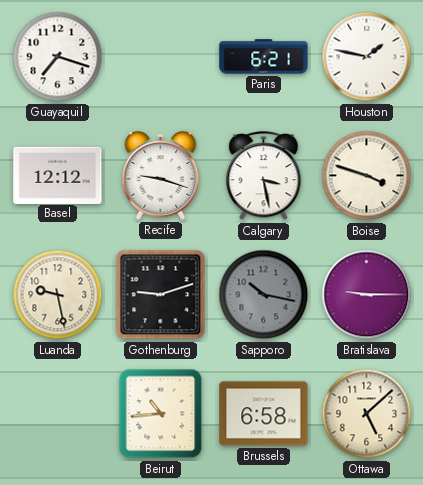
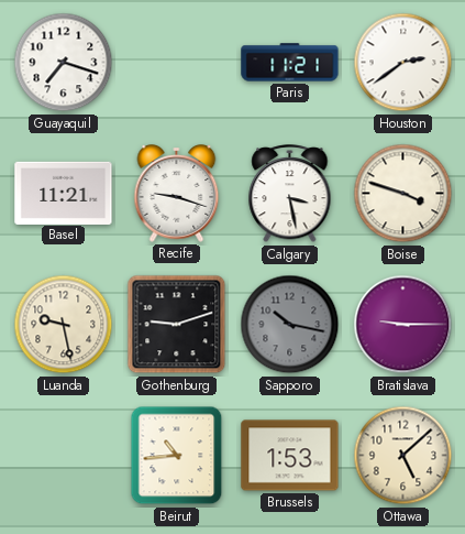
Paris: 6:21 -> 11:21 (290, 63)
Houston: 1:47 -> 2:39 (403, 63)
Basel: 12:12 -> 11:21 (64, 193)
Brussels: 6:58 -> 1:53 (290, 456)
